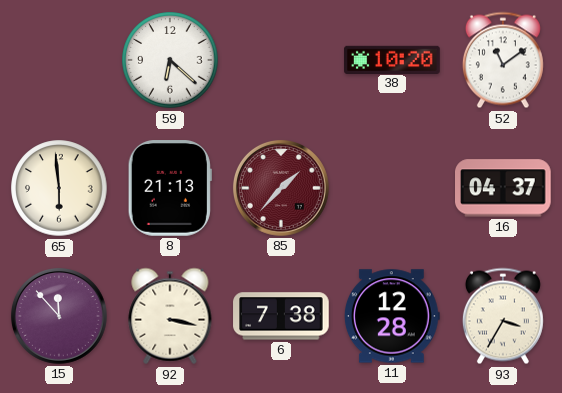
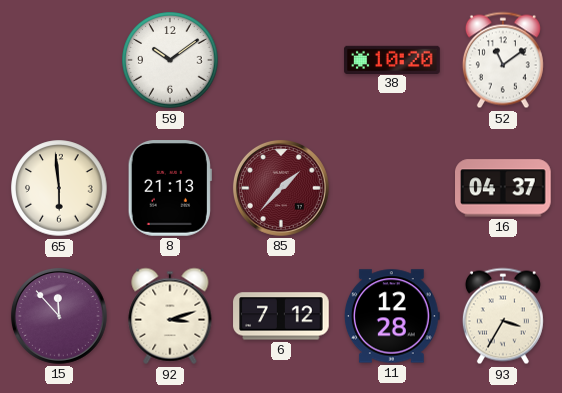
59: 6:22 -> 10:09 (170, 60)
92: 3:17 -> 3:12 (170, 316)
6: 7:38 -> 7:12 (281, 316)
